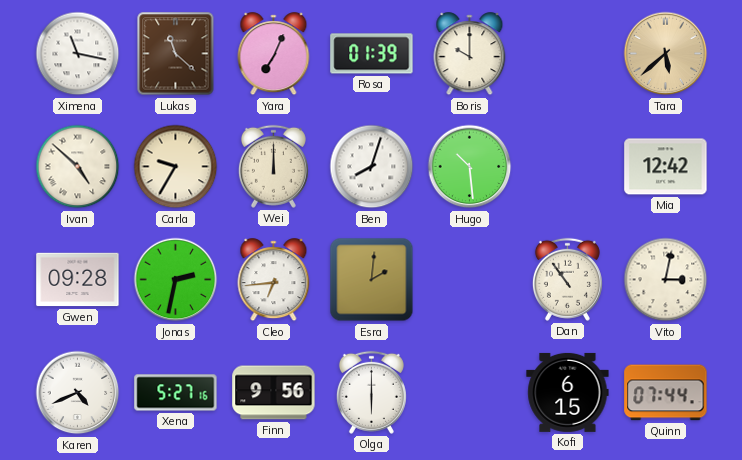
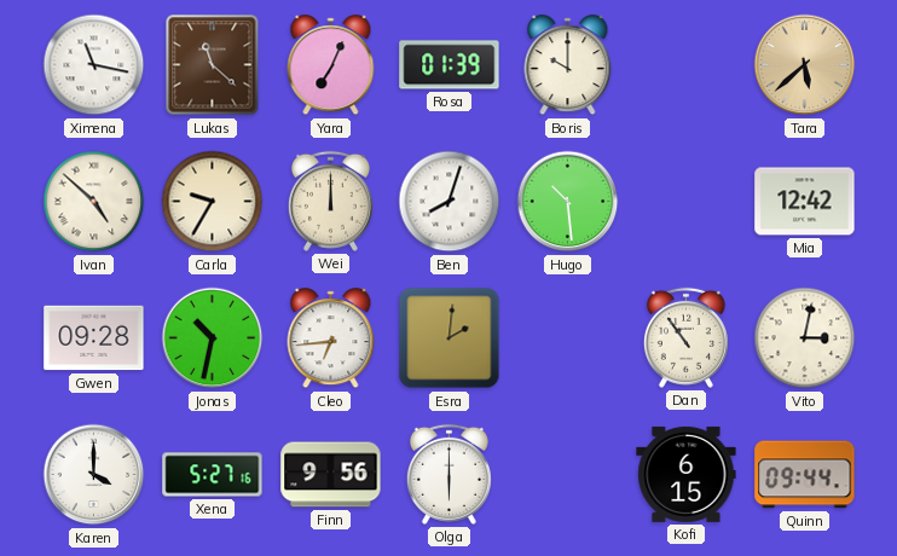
Jonas: 2:32 -> 10:32 (213, 338)
Karen: 4:41 -> 4:00 (94, 475)
Quinn: 07:44 -> 09:44 (805, 475)
